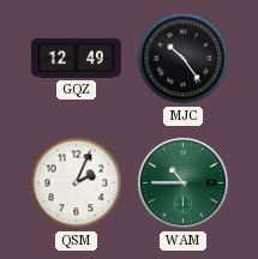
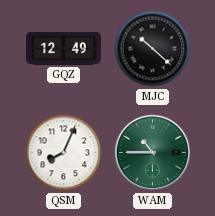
MJC: 10:24 -> 10:22 (153, 49)
QSM: 2:04 -> 8:04 (64, 153)
